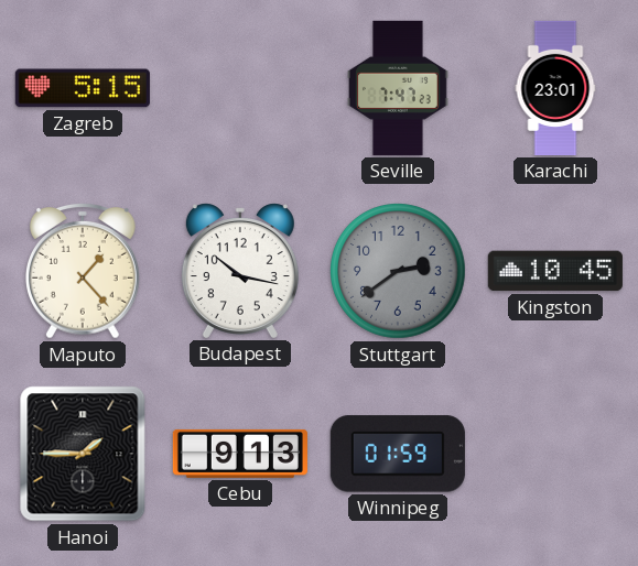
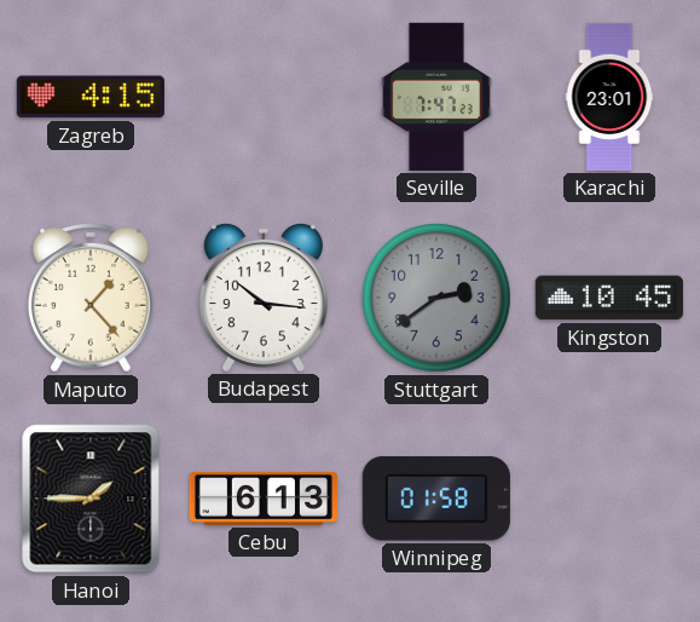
Zagreb: 5:15 -> 4:15 (91, 97)
Budapest: 10:17 -> 10:16 (264, 298)
Cebu: 9:13 -> 6:13 (264, 499)
Winnipeg: 01:59 -> 01:58 (436, 499)
